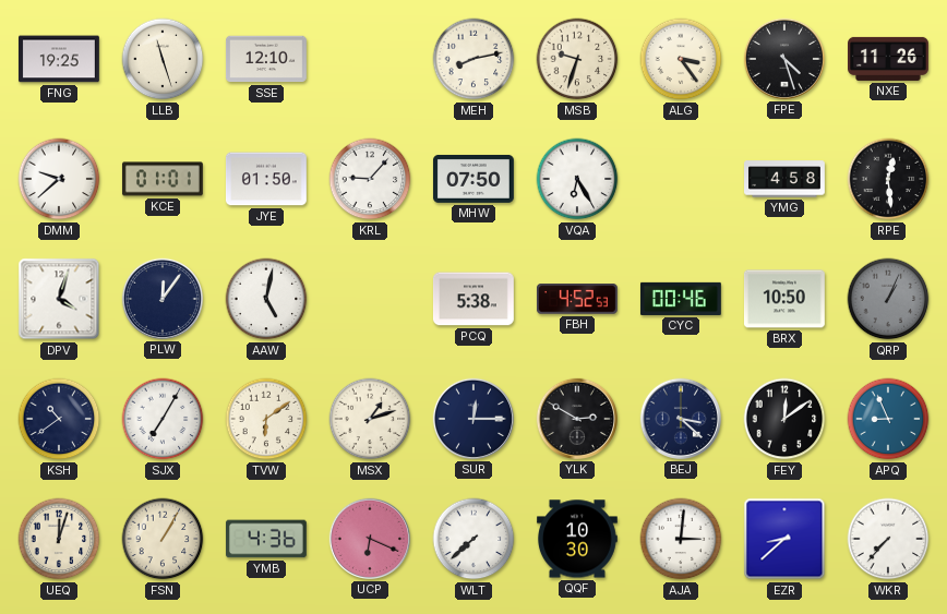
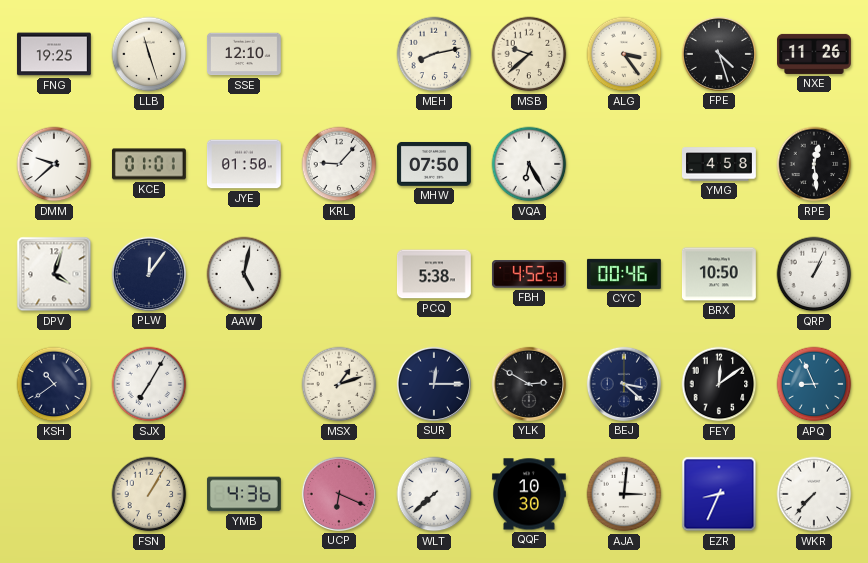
MSB: 9:33 -> 9:38 (529, 54)
QRP dial: grey -> white (814, 274)
TVW: 6:09 -> none (266, 419)
UEQ: 12:03 -> none (59, 539)
EZR: 8:38 -> 8:34 (719, 494)
